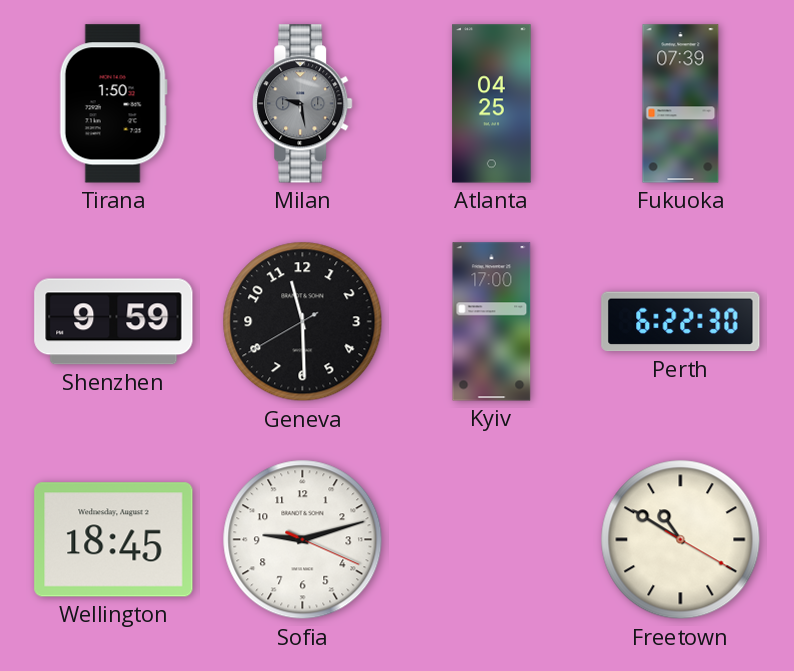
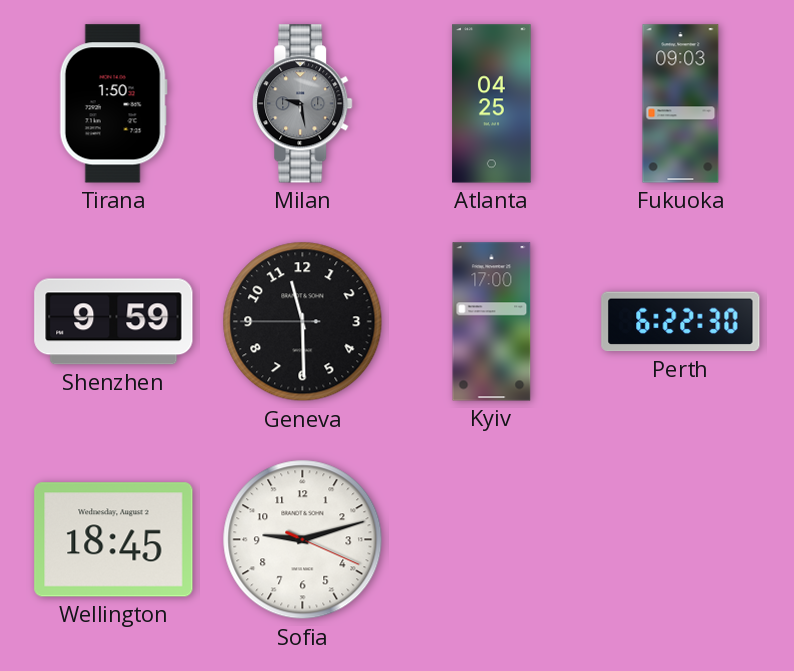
Fukuoka: 07:39 -> 09:03 (681, 104)
Geneva: 11:29:40 -> 11:29:45 (303, 322)
Freetown: 10:50 -> none (681, 540)
